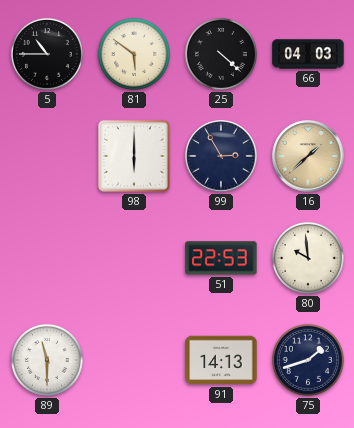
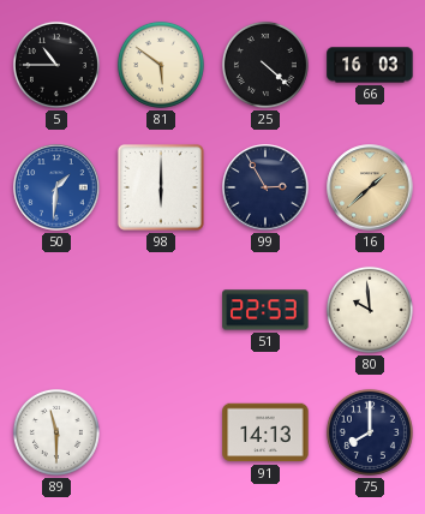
66: 04:03 -> 16:03 (370, 65)
50: none -> 1:31 (56, 187)
75: 1:42 -> 8:00 (370, 432)
